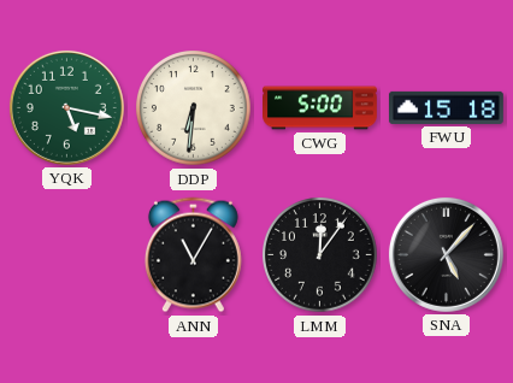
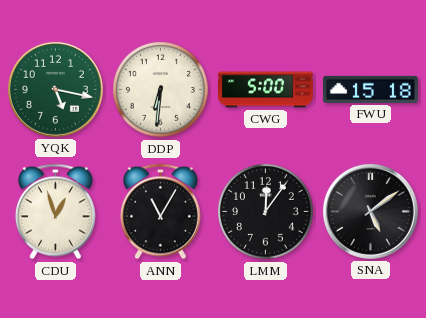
CDU: none -> 12:57 (55, 212)
SNA: 5:07 -> 5:09 (370, 211)
